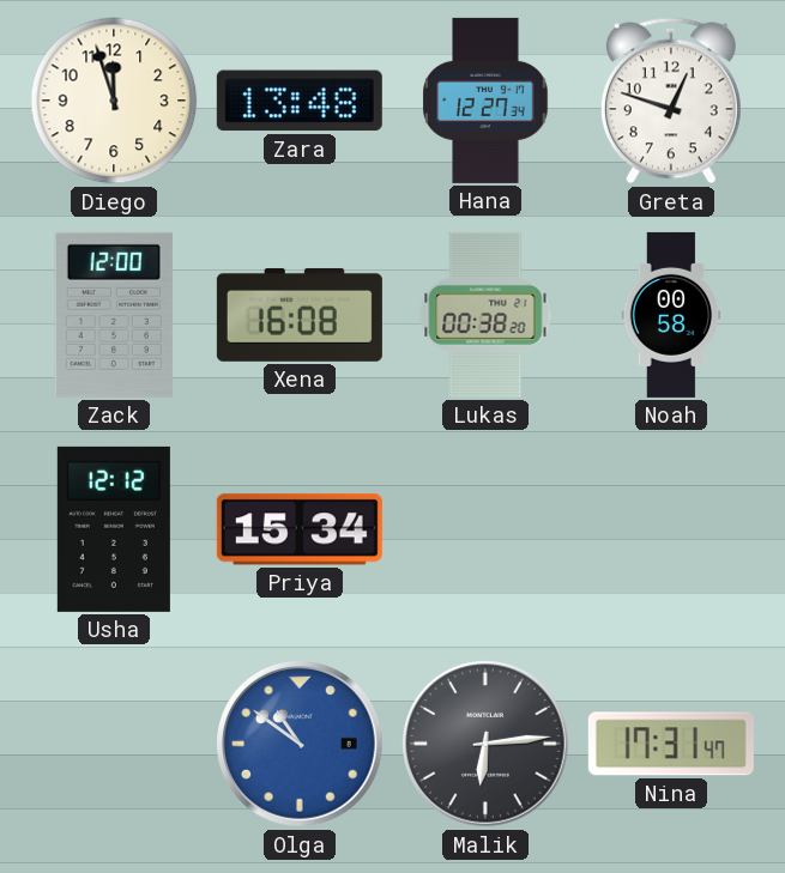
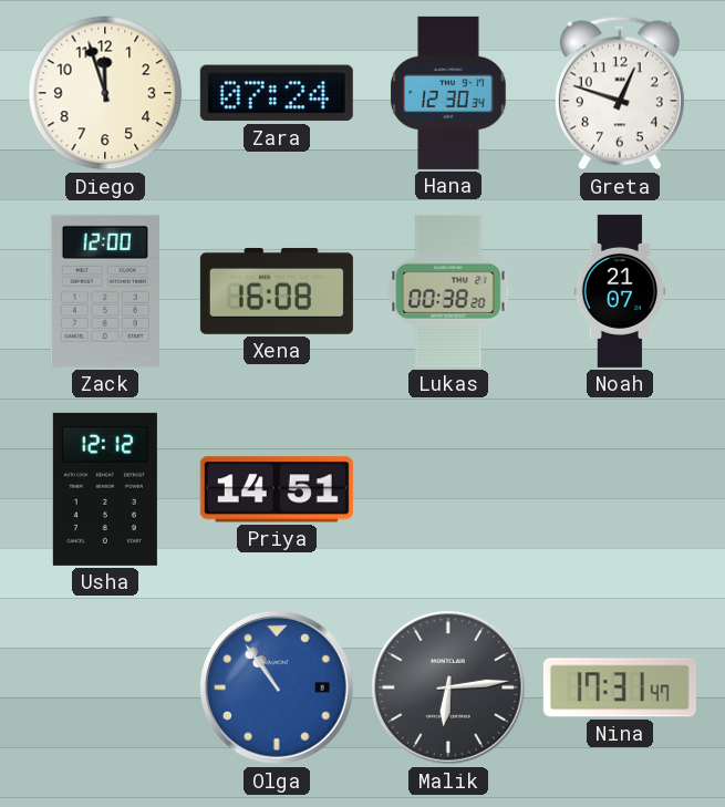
Zara: 13:48 -> 07:24 (277, 93)
Hana: 12:27 -> 12:30 (448, 93)
Noah: 00:58 -> 21:07 (620, 291)
Priya: 15:34 -> 14:51 (277, 489)
Olga: 10:51 -> 10:54 (278, 689)
